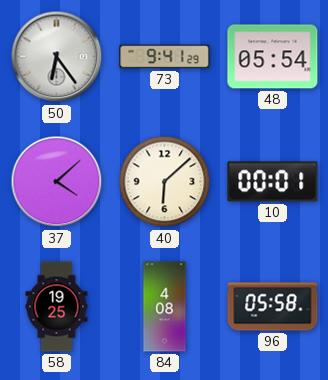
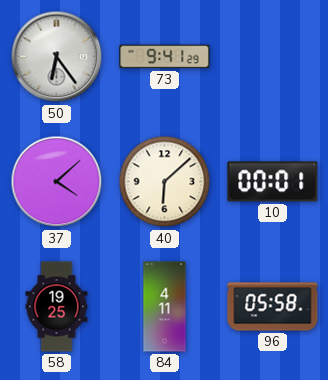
48: 05:54 -> none (273, 57)
84: 4:08 -> 4:11 (165, 307)
